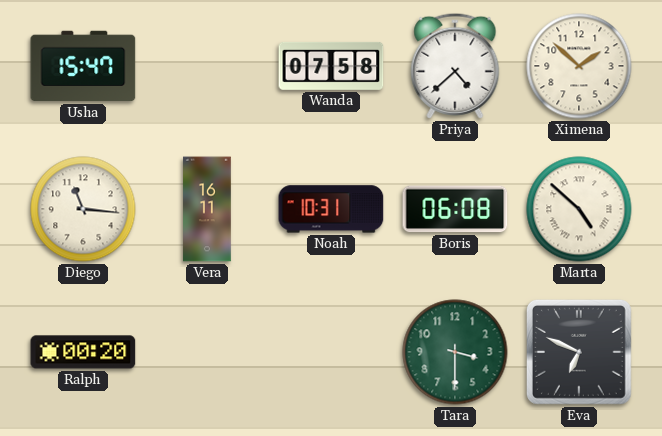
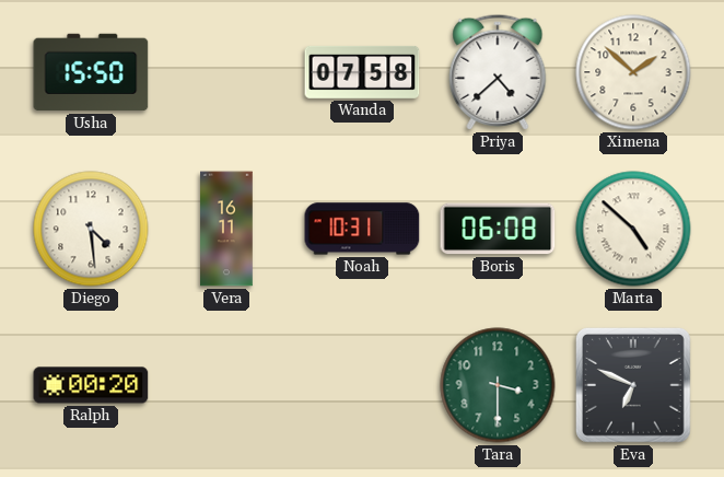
Usha: 15:47 -> 15:50 (91, 72)
Diego: 11:16 -> 4:29 (91, 229)
